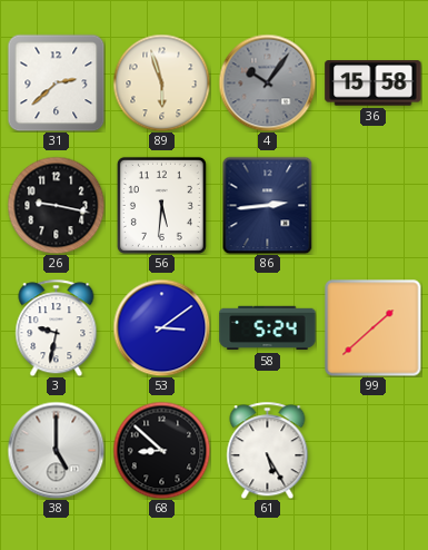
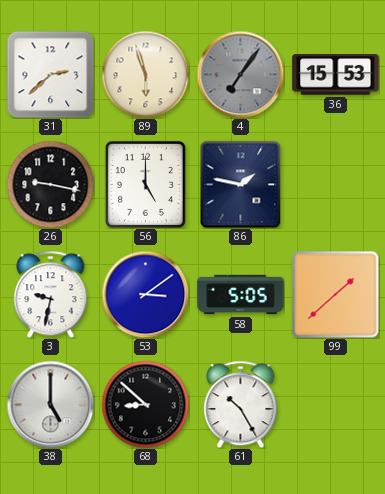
4: 10:06 -> 7:06 (240, 74)
36: 15:58 -> 15:53 (336, 75)
56: 5:31 -> 5:00 (145, 184)
86: 2:44 -> 1:47 (241, 184)
58: 5:24 -> 5:05 (241, 295)
61: 5:25 -> 10:25 (241, 404)
